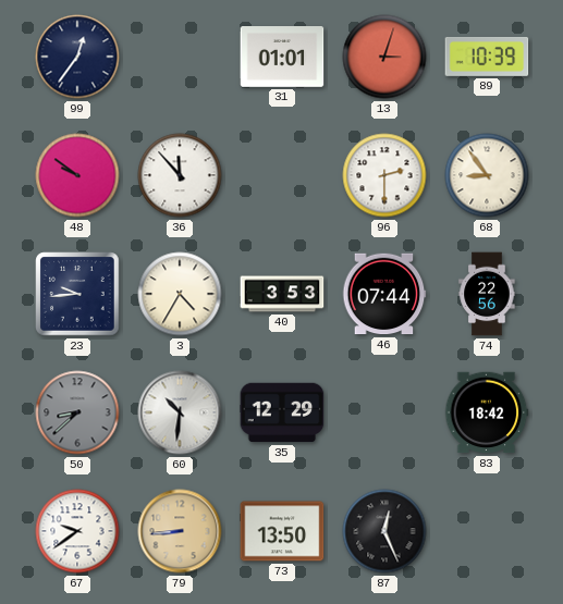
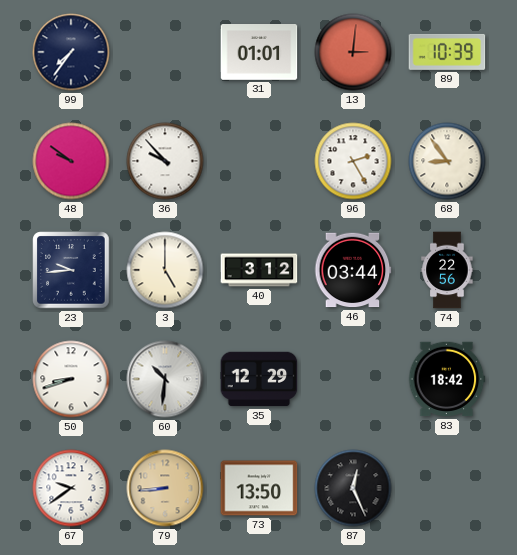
99: 12:36 -> 7:36 (71, 52)
13: 3:03 -> 3:01 (353, 52)
36: 11:53 -> 9:53 (165, 161)
96: 2:30 -> 2:25 (353, 161)
3: 4:35 -> 5:00 (165, 270)
40: 3:53 -> 3:12 (259, 270)
46: 07:44 -> 03:44 (353, 270)
50: 8:38 -> 8:42 (71, 379)
50 dial: grey -> white (71, 379)
